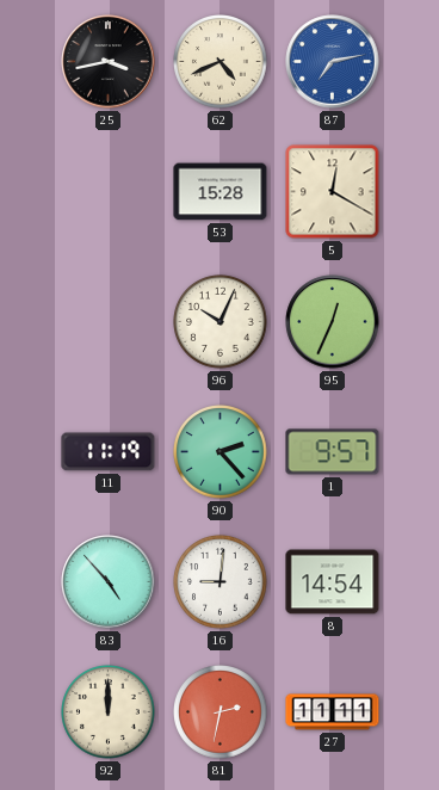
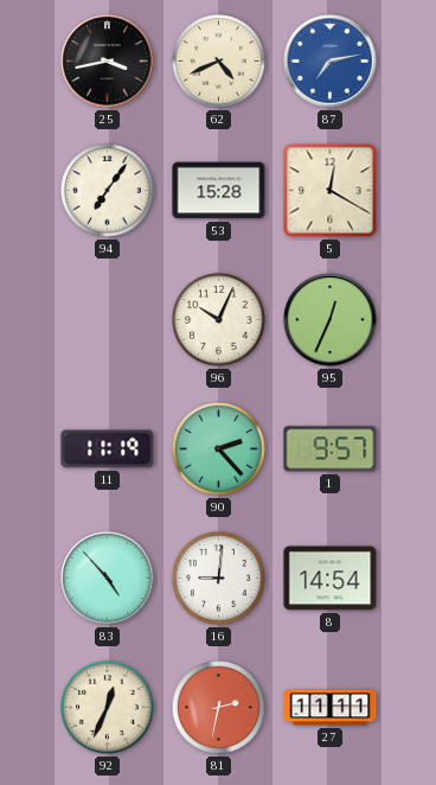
94: none -> 7:06 (108, 191)
92: 12:00 -> 12:34 (108, 708)
